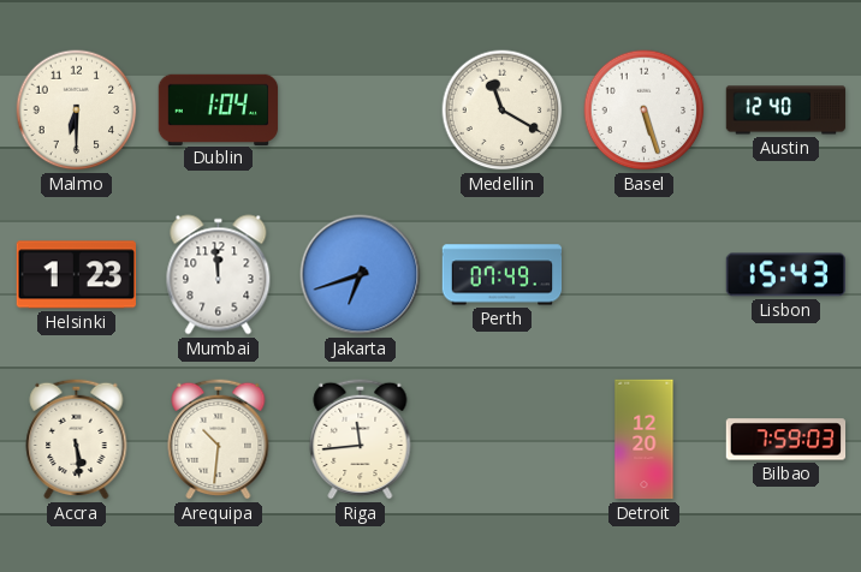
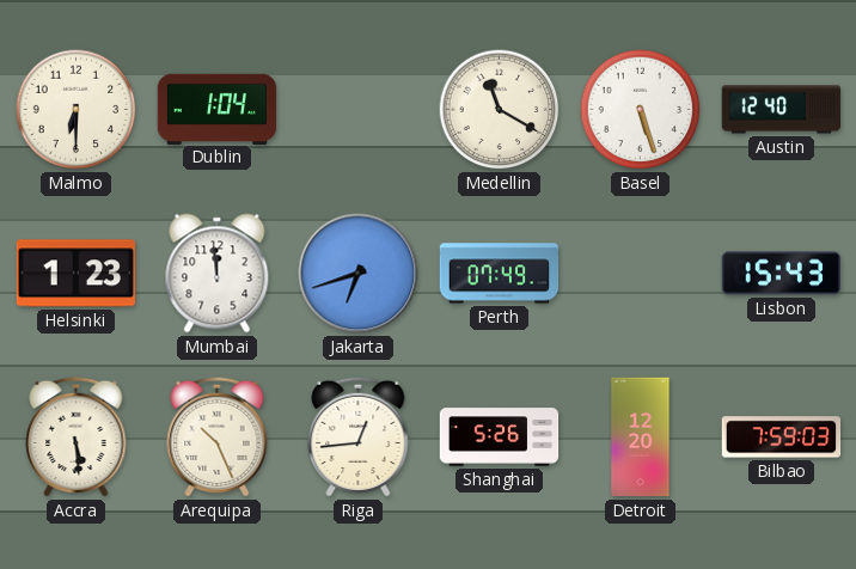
Arequipa: 10:31 -> 10:26 (218, 436)
Riga: 11:44 -> 12:44 (359, 436)
Shanghai: none -> 5:26 (500, 438)
